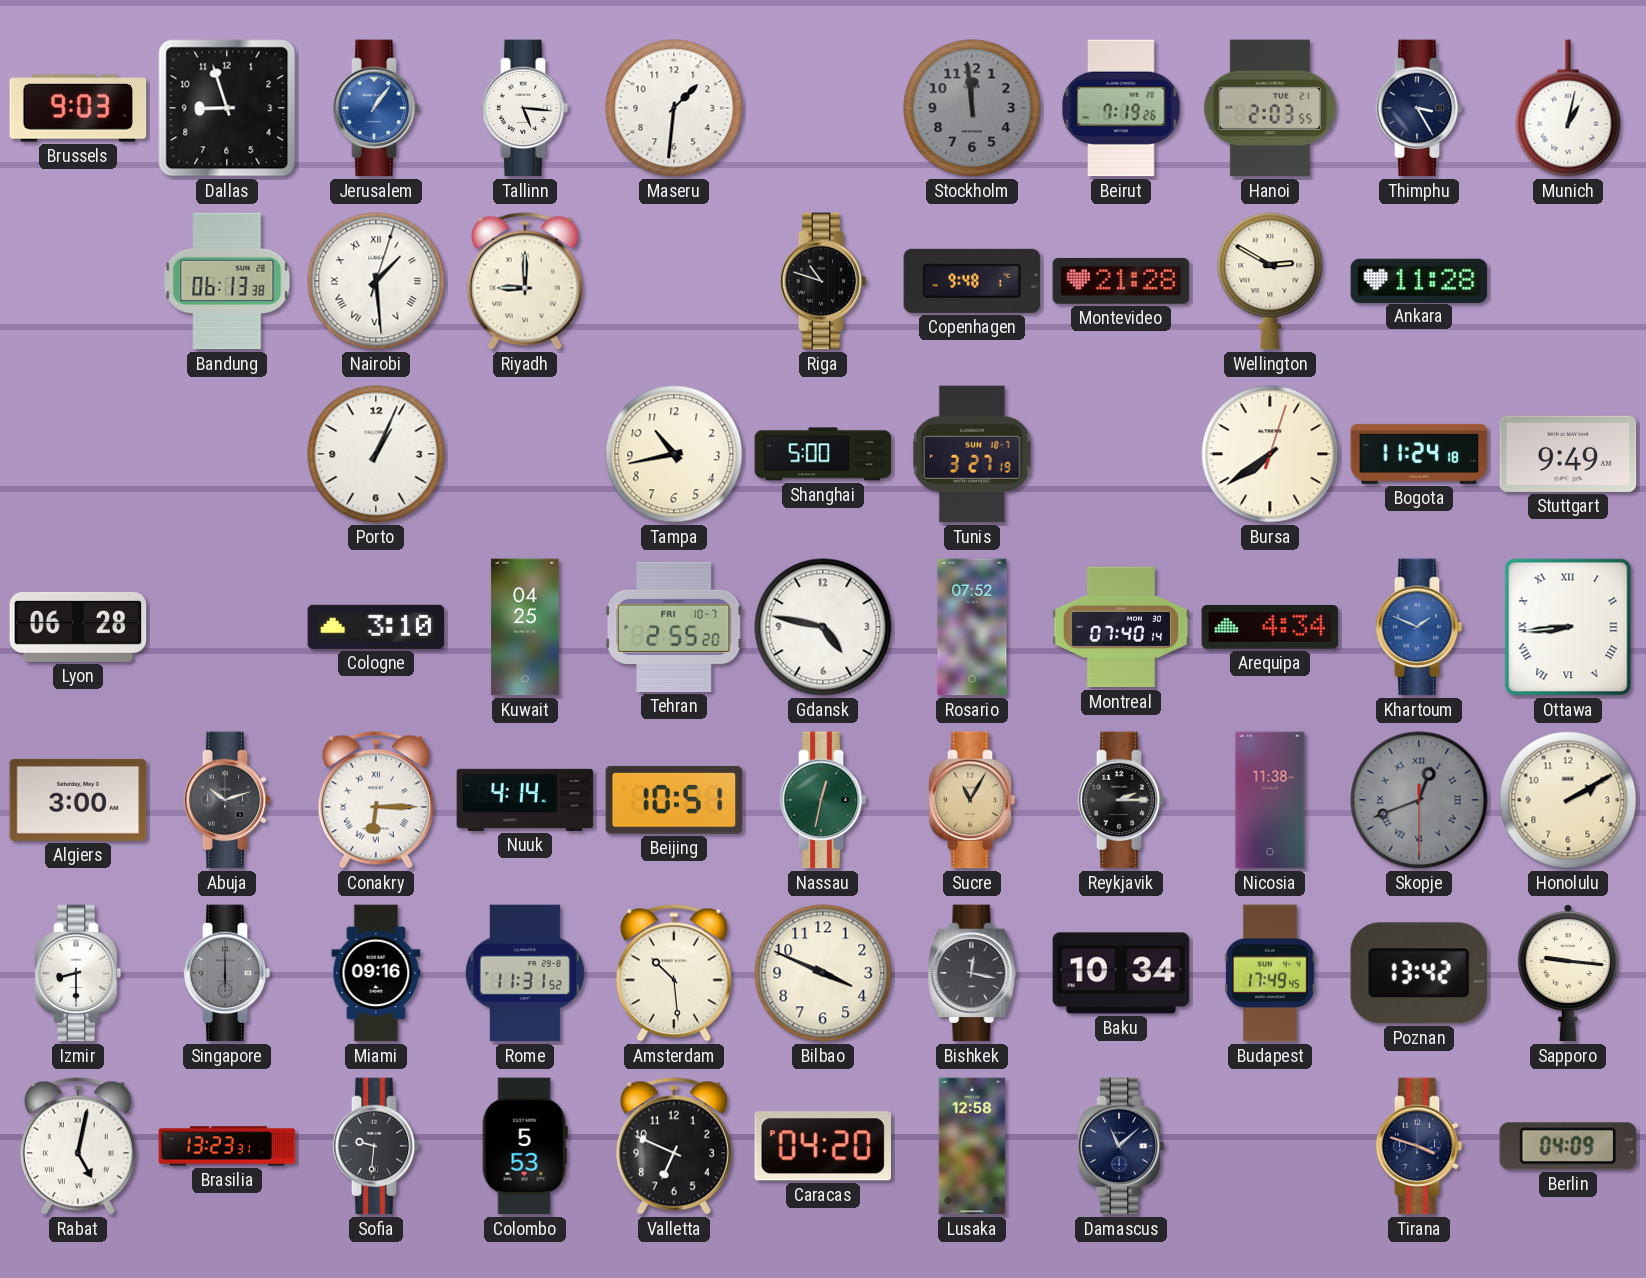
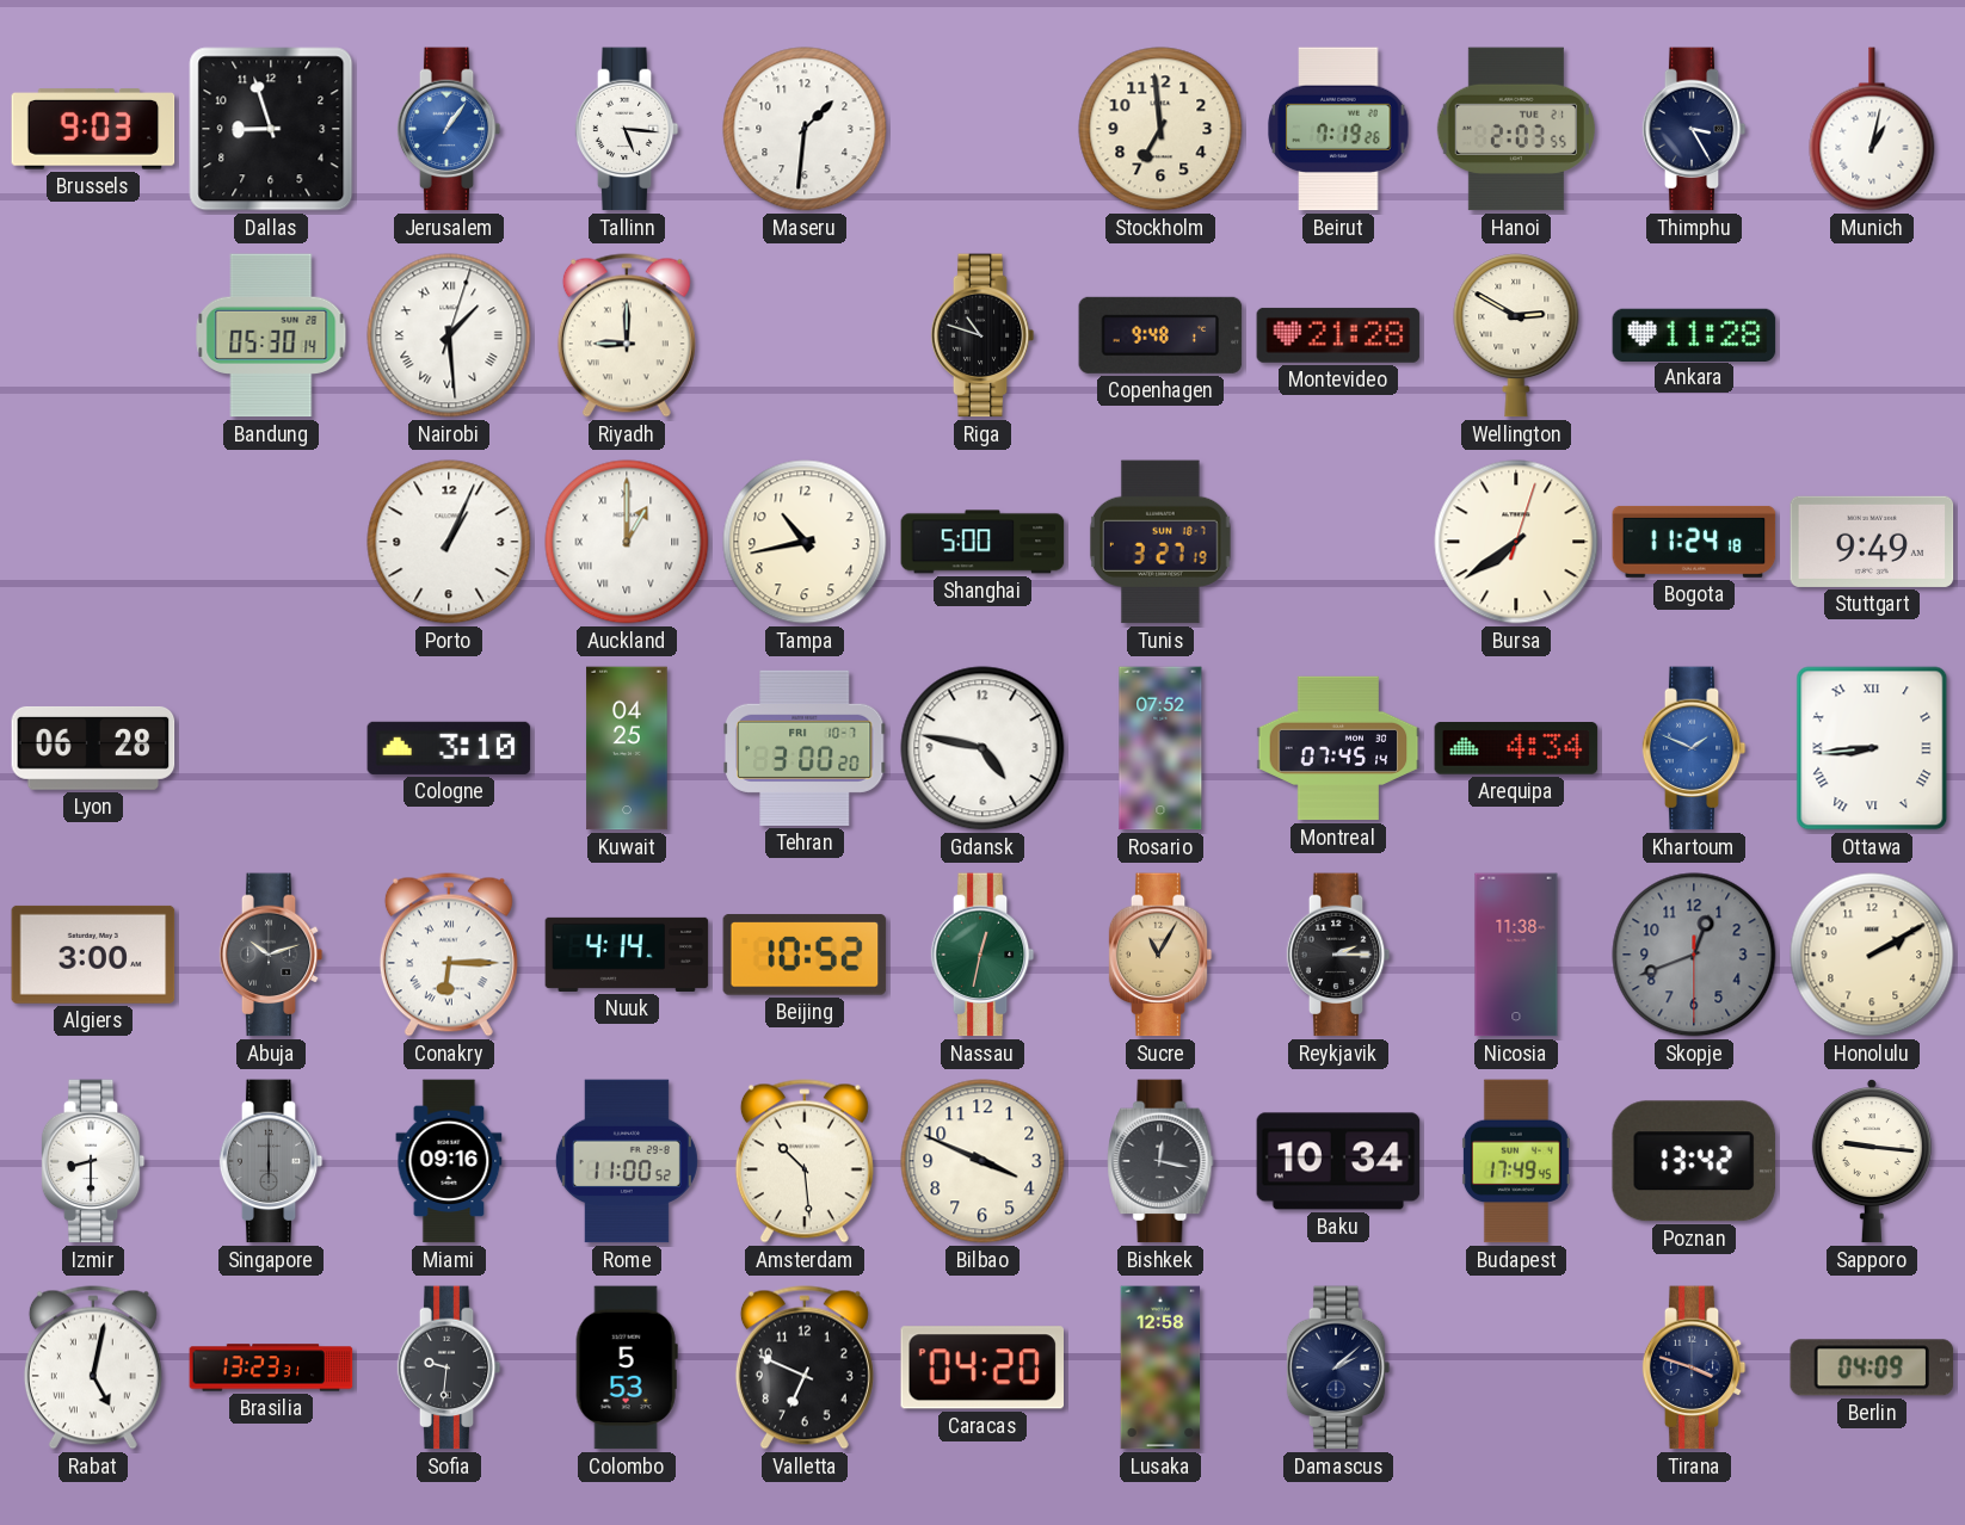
Stockholm: 11:59 -> 6:59 (1160, 129)
Stockholm dial: grey -> cream (1160, 129)
Bandung: 06:13 -> 05:30 (271, 335)
Auckland: none -> 1:00 (627, 542)
Tehran: 2:55 -> 3:00 (805, 748)
Montreal: 07:40 -> 07:45 (1338, 748)
Beijing: 10:51 -> 10:52 (805, 955)
Skopje numerals: Roman -> Arabic (1694, 955)
Rome: 11:31 -> 11:00 (627, 1161)
Damascus: 11:08 -> 2:08 (1338, 1367)
